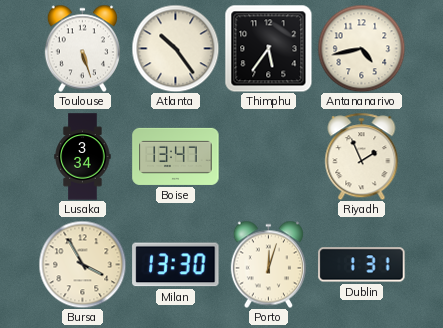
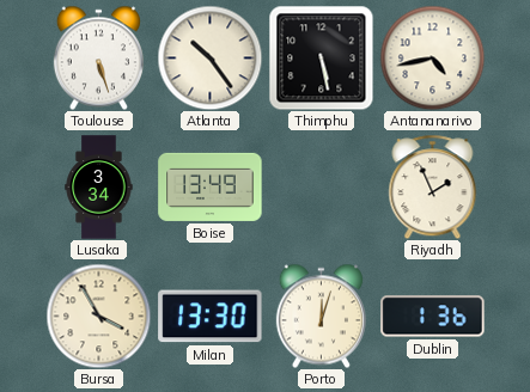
Thimphu: 5:36 -> 5:28 (321, 57)
Boise: 13:47 -> 13:49 (211, 186)
Dublin: 1:31 -> 1:36 (433, 317)
